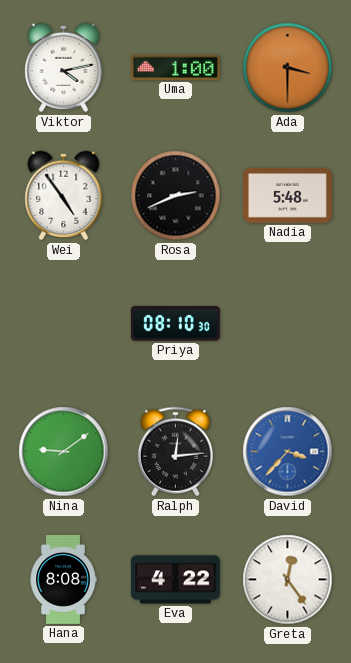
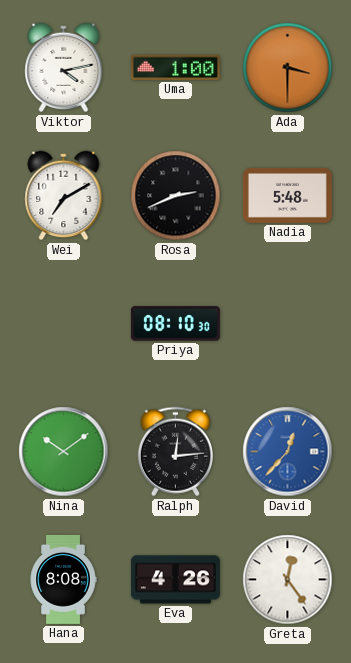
Wei: 4:54 -> 7:10 (64, 196)
Nina: 9:09 -> 10:09 (64, 452)
David: 3:37 -> 12:37 (288, 452)
Eva: 4:22 -> 4:26 (175, 580)
